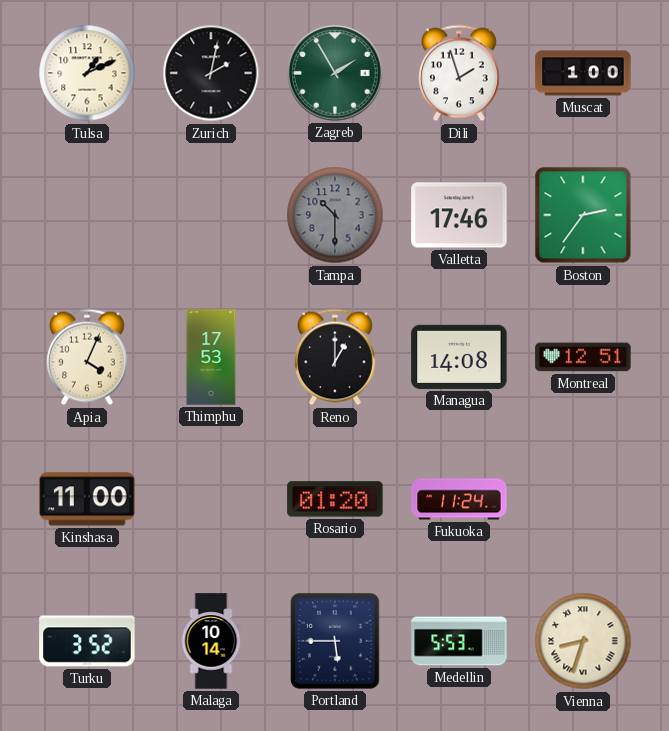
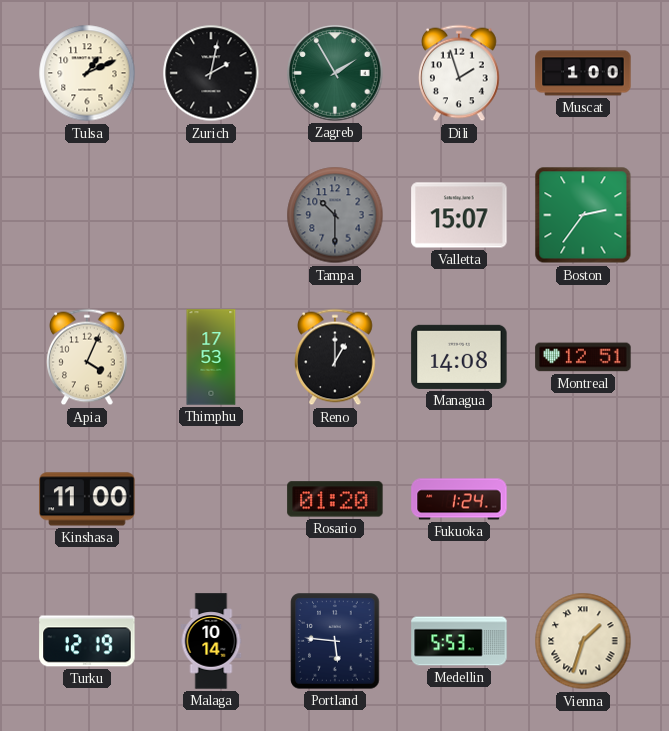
Valletta: 17:46 -> 15:07 (459, 215)
Fukuoka: 11:24 -> 1:24 (459, 499)
Turku: 3:52 -> 12:19 (87, 641)
Portland: 5:45 -> 5:46 (335, 641)
Vienna: 8:33 -> 1:33 (583, 641)
